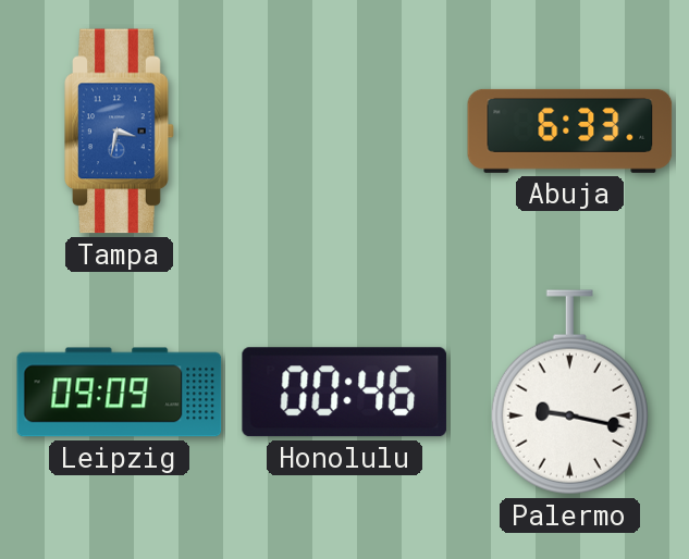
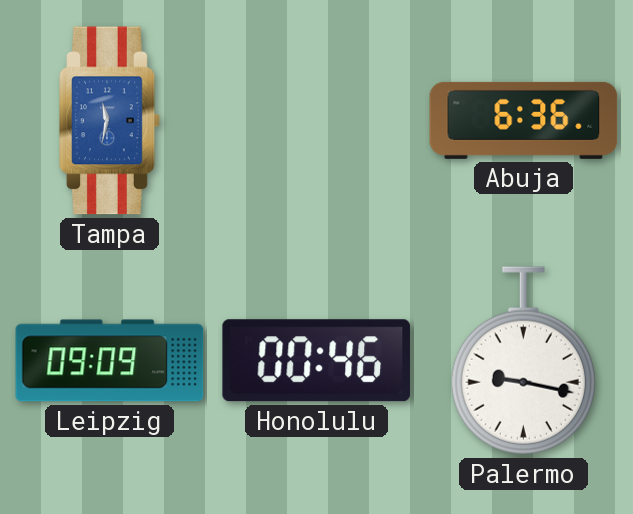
Tampa: 3:32 -> 11:32 (110, 121)
Abuja: 6:33 -> 6:36 (524, 120)
